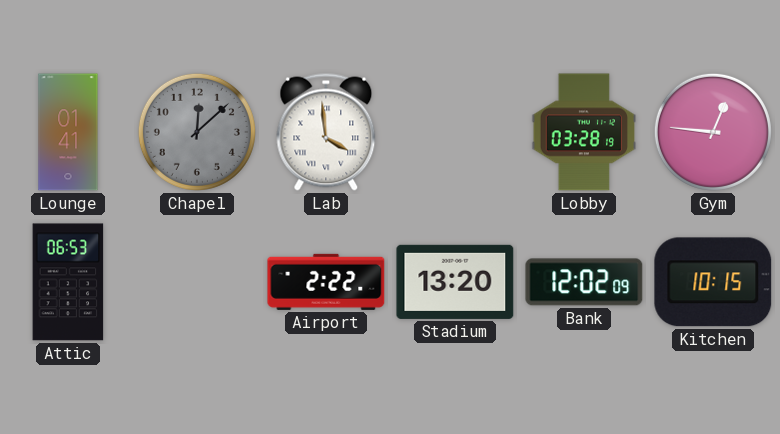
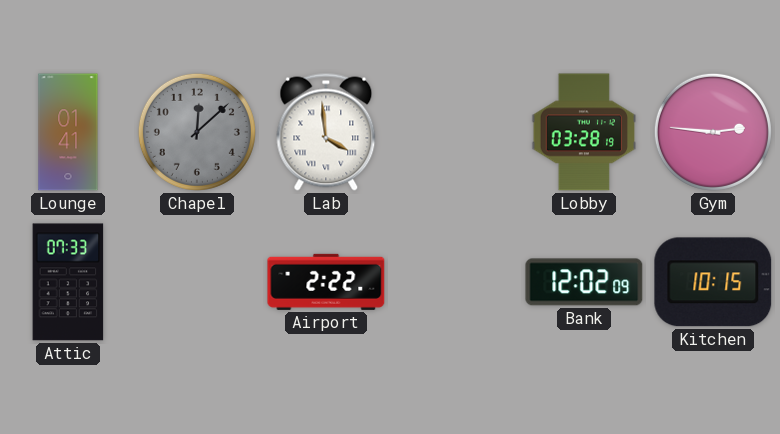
Gym: 12:46 -> 2:46 (713, 132)
Attic: 06:53 -> 07:33 (68, 282)
Stadium: 13:20 -> none (455, 282)
